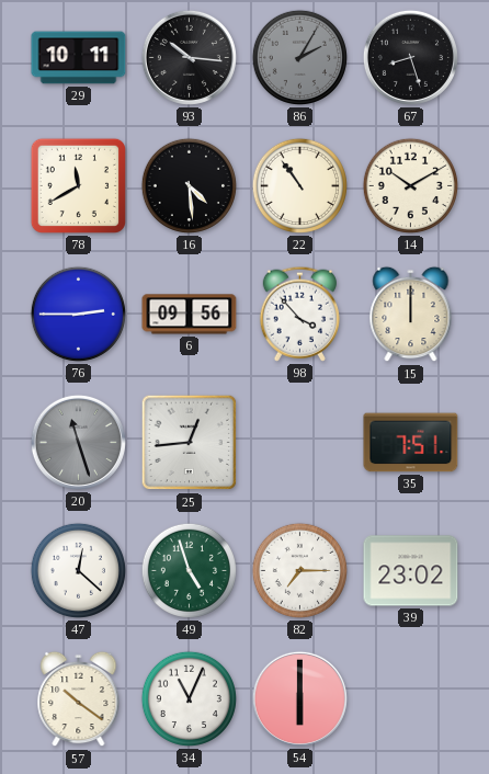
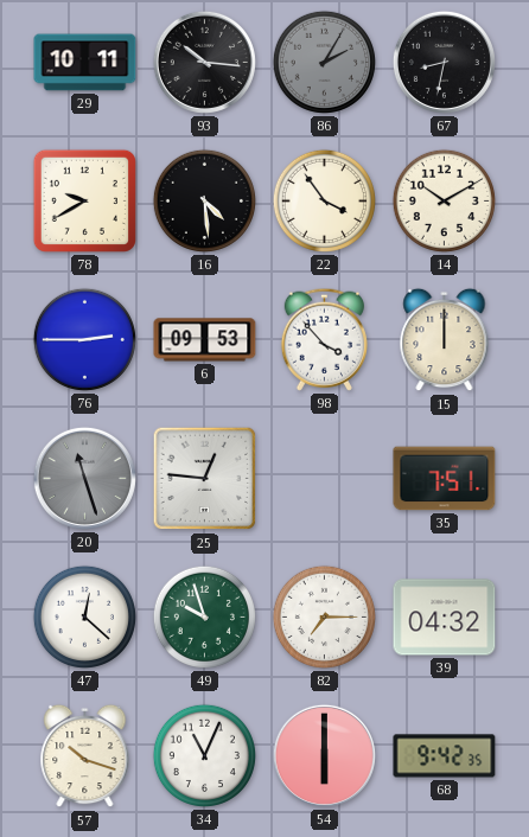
67: 8:27 -> 8:32 (444, 62)
78: 11:40 -> 9:40 (84, 200)
22: 10:54 -> 3:54 (324, 200)
6: 09:56 -> 09:53 (205, 340)
25: 12:44 -> 12:46 (205, 479)
49: 4:57 -> 9:57 (204, 616)
39: 23:02 -> 04:32 (445, 618)
57: 10:21 -> 10:18 (85, 756)
68: none -> 9:42 (445, 756)
